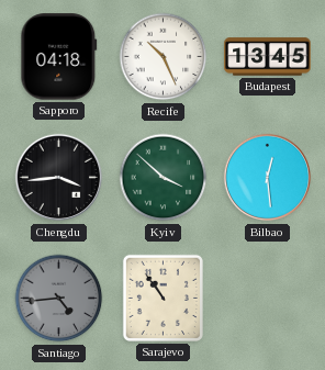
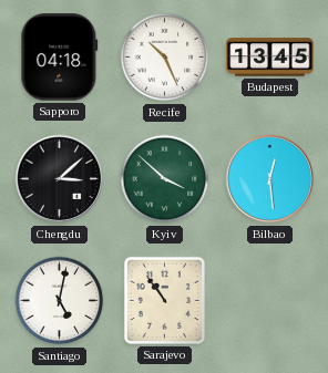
Chengdu: 3:44 -> 3:08 (60, 179)
Santiago: 4:44 -> 5:02 (60, 301)
Santiago dial: grey -> white (60, 301)
